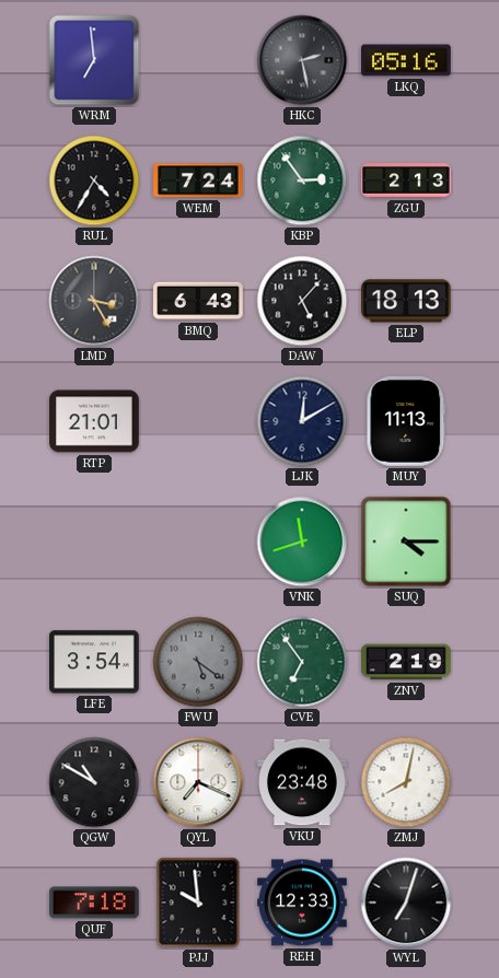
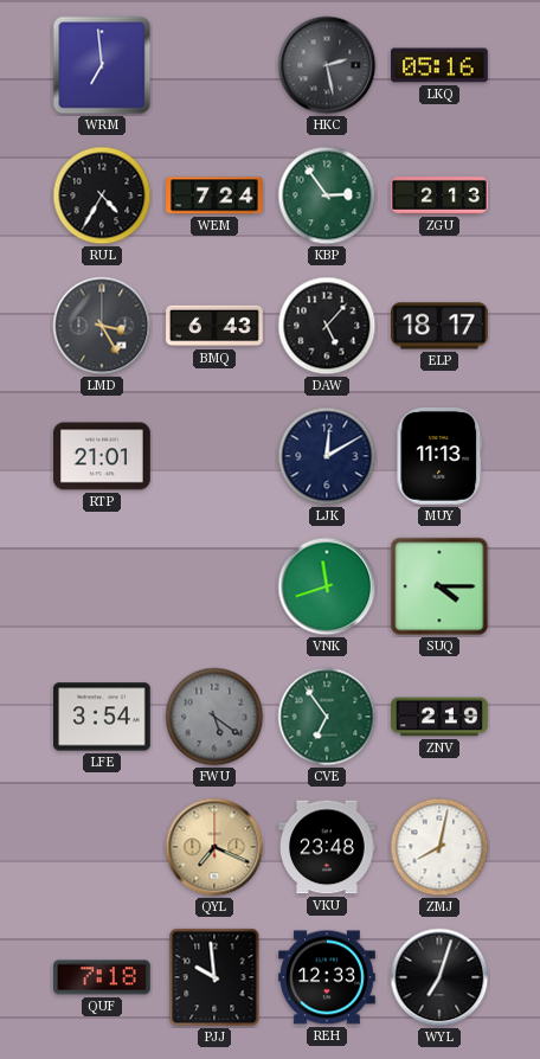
ELP: 18:13 -> 18:17 (441, 326)
QGW: 10:50 -> none (94, 782)
QYL dial: white -> champagne (214, 847)
